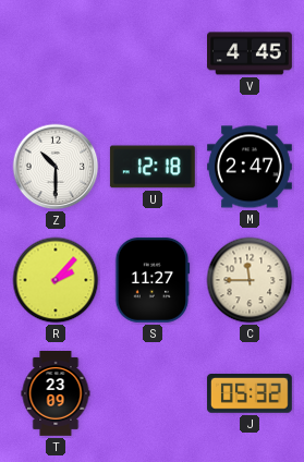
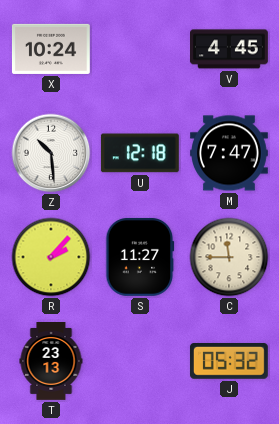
X: none -> 10:24 (51, 49)
Z: 10:30 -> 10:29 (51, 153)
M: 2:47 -> 7:47 (230, 153)
T: 23:09 -> 23:13 (51, 362)
